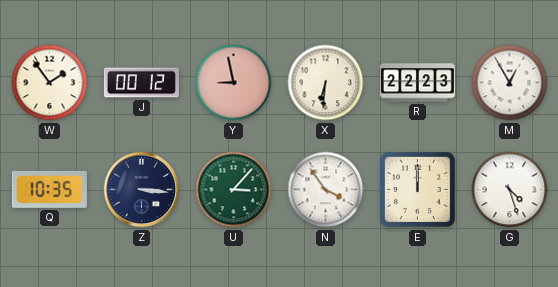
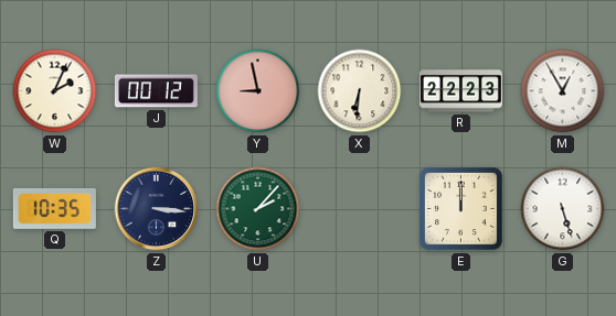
W: 1:54 -> 2:04 (55, 91)
U: 3:07 -> 2:07 (258, 209)
N: 3:54 -> none (326, 190)
G: 4:27 -> 5:27 (563, 209)
